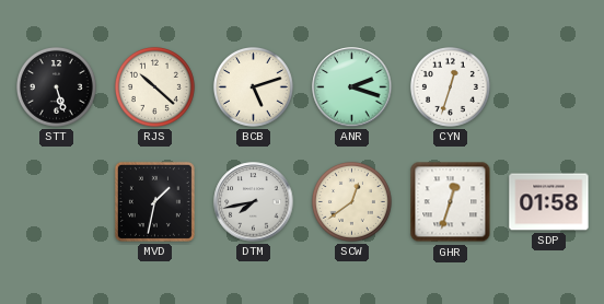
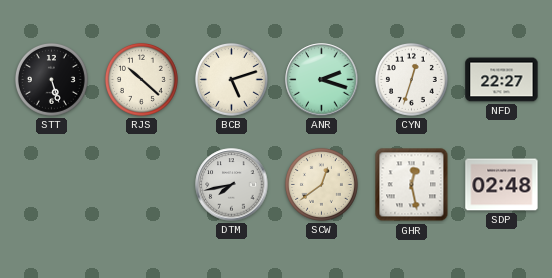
NFD: none -> 22:27 (502, 80)
MVD: 1:32 -> none (154, 201)
GHR: 12:33 -> 12:28 (412, 185)
SDP: 01:58 -> 02:48 (502, 185)
